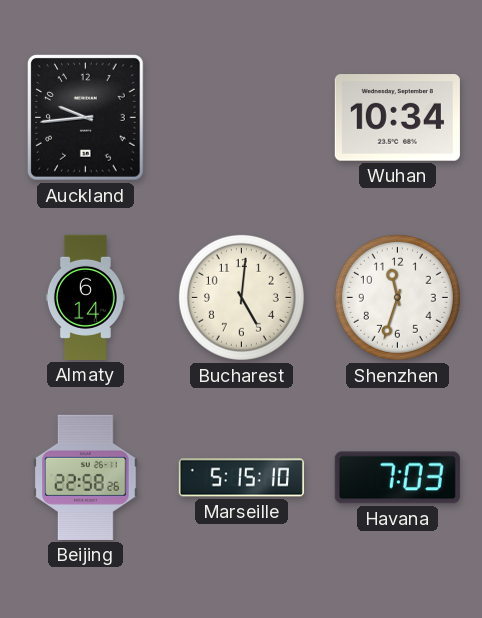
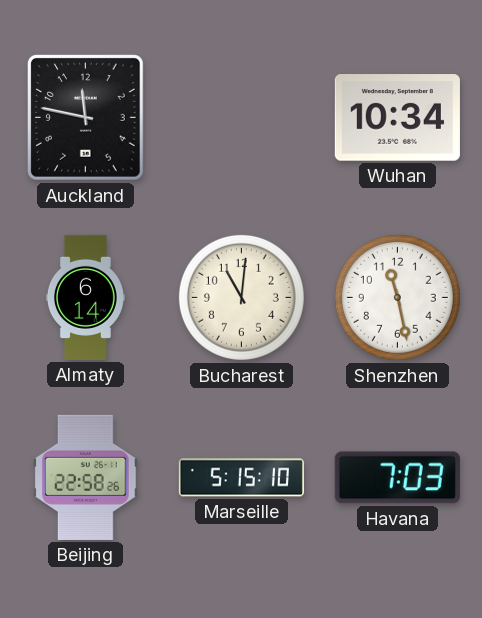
Auckland: 9:44 -> 11:47 (86, 118)
Bucharest: 5:01 -> 11:01 (241, 297)
Shenzhen: 11:33 -> 11:28 (397, 297)
